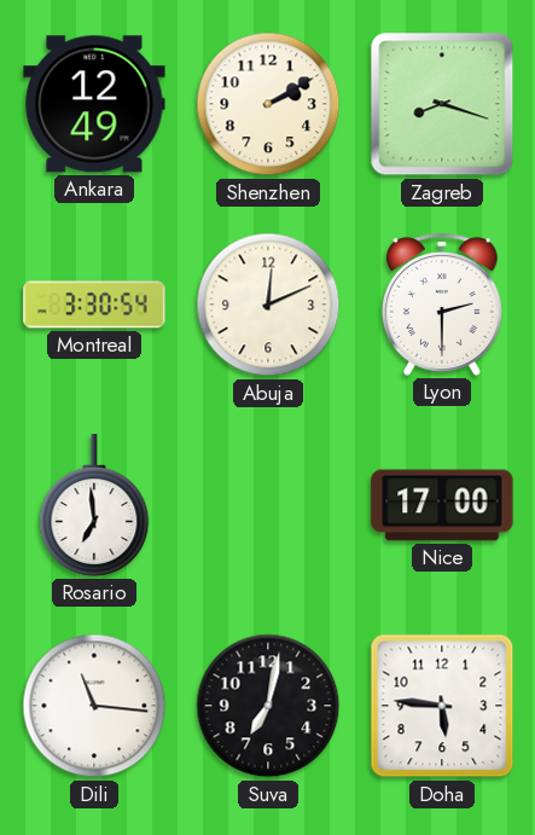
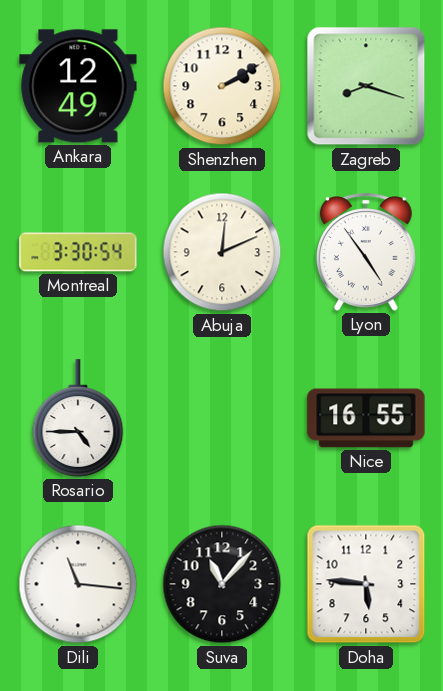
Lyon: 2:30 -> 4:54 (367, 252)
Rosario: 6:59 -> 4:45 (78, 418)
Nice: 17:00 -> 16:55 (366, 418)
Suva: 7:02 -> 11:07 (222, 584)
